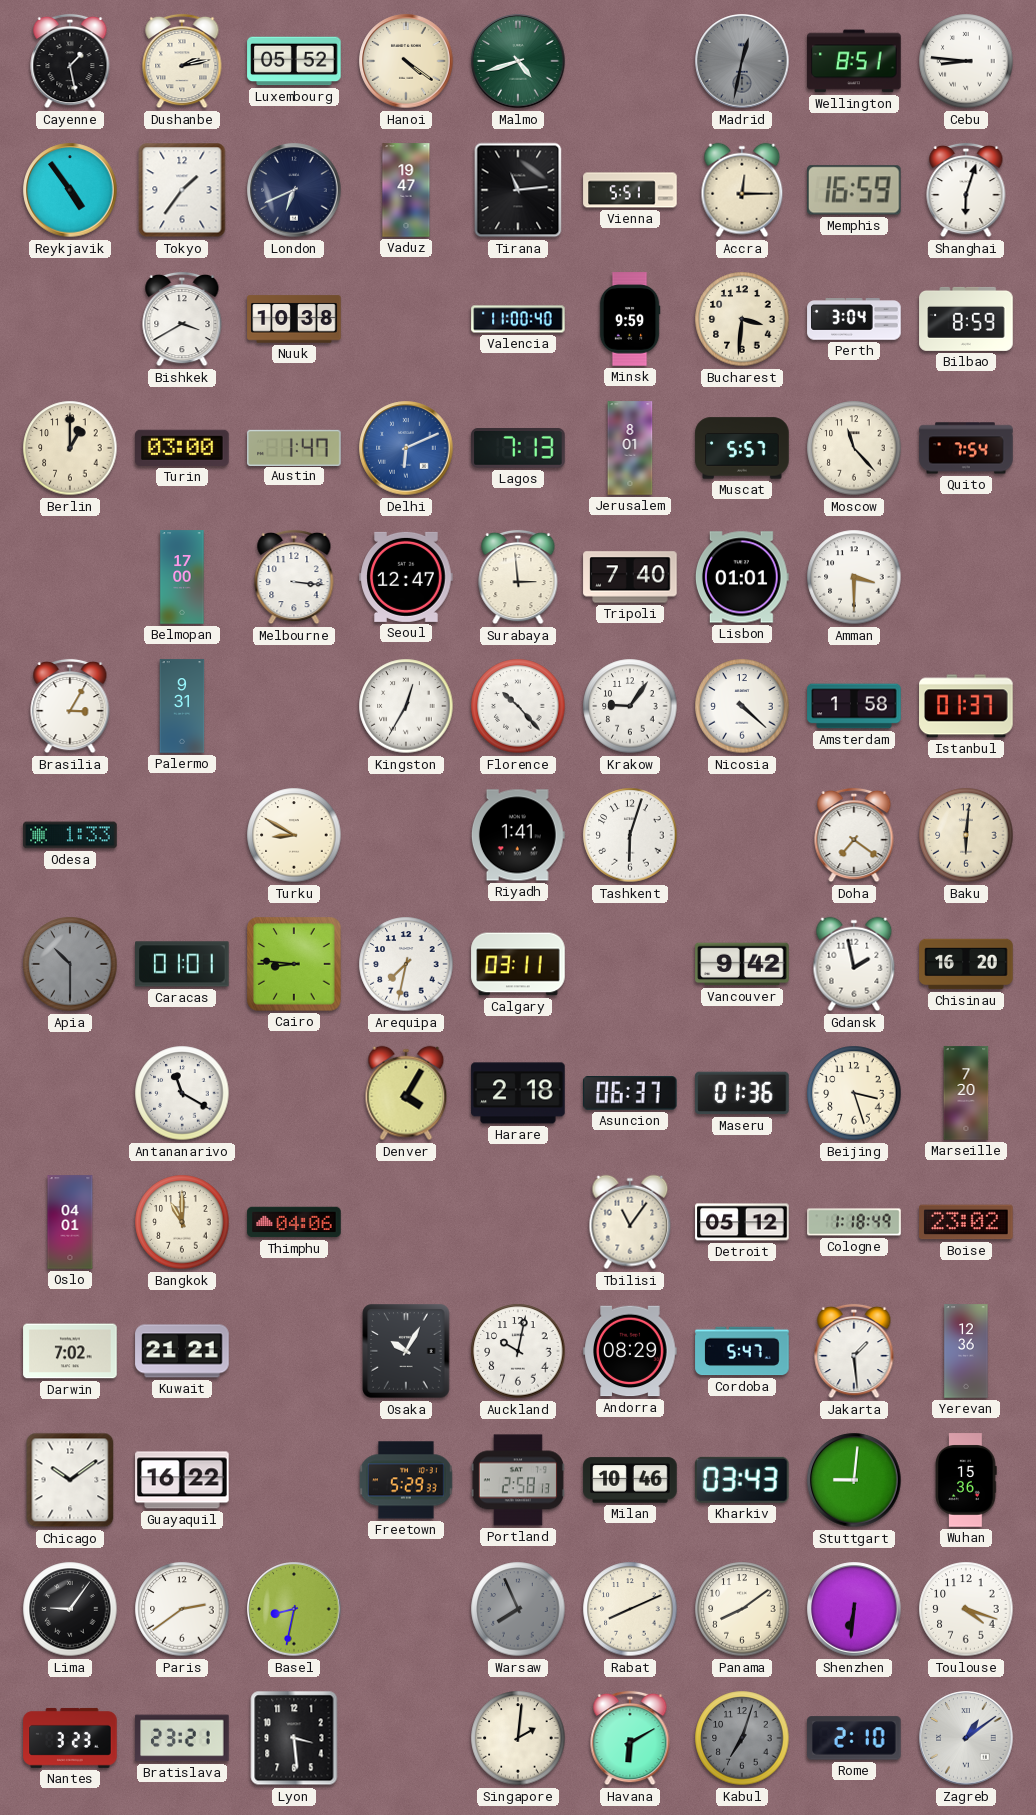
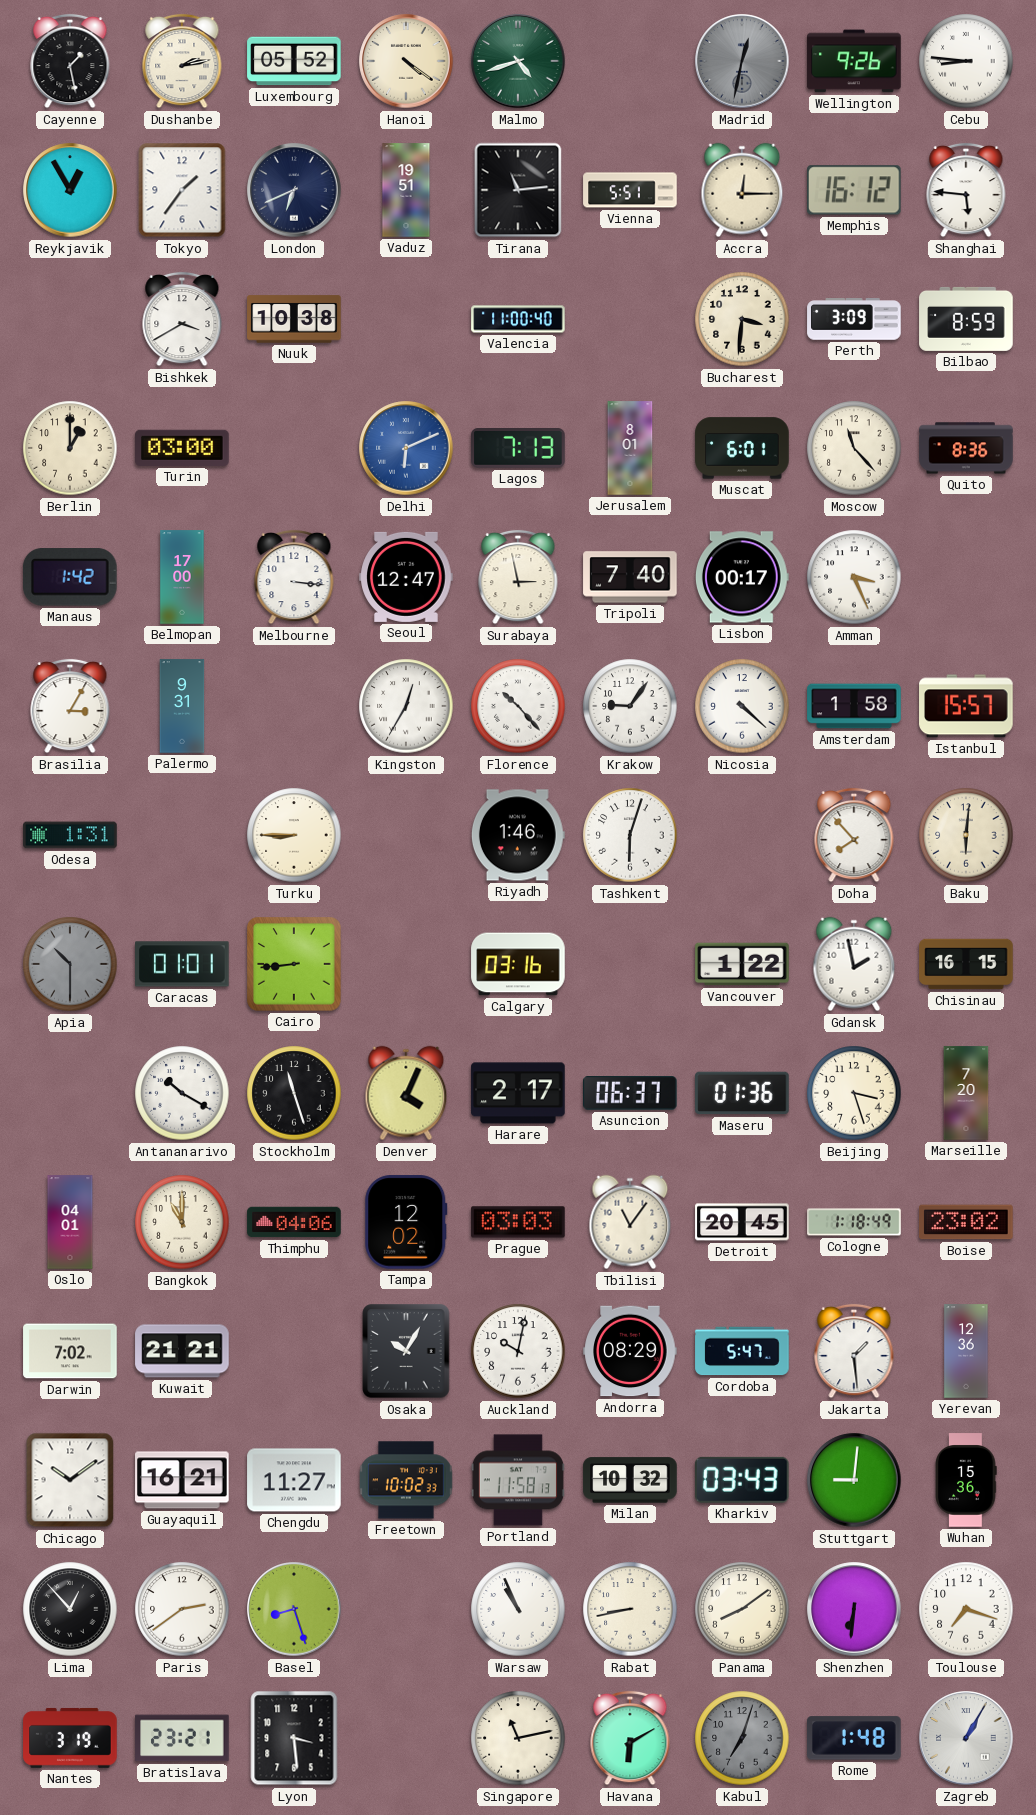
Wellington: 8:51 -> 9:26 (854, 61)
Reykjavik: 4:54 -> 12:55 (70, 190)
Vaduz: 19:47 -> 19:51 (406, 190)
Memphis: 16:59 -> 16:12 (855, 190)
Shanghai: 6:03 -> 5:46 (966, 190)
Minsk: 9:59 -> none (630, 319)
Perth: 3:04 -> 3:09 (854, 319)
Austin: 1:47 -> none (294, 447)
Muscat: 5:57 -> 6:01 (742, 448)
Quito: 7:54 -> 8:36 (966, 448)
Manaus: none -> 1:42 (70, 577)
Surabaya: 2:59 -> 2:58 (518, 577)
Lisbon: 01:01 -> 00:17 (742, 577)
Amman: 3:30 -> 3:26 (854, 577)
Istanbul: 01:37 -> 15:57 (966, 706)
Odesa: 1:33 -> 1:31 (70, 835)
Turku: 8:50 -> 8:45 (294, 835)
Riyadh: 1:41 -> 1:46 (518, 835)
Doha: 7:21 -> 7:53 (854, 835)
Cairo: 8:46 -> 8:44 (294, 964)
Arequipa: 7:32 -> none (406, 964)
Calgary: 03:11 -> 03:16 (518, 964)
Vancouver: 9:42 -> 1:22 (742, 964)
Chisinau: 16:20 -> 16:15 (966, 964)
Antananarivo: 11:20 -> 10:20 (182, 1093)
Stockholm: none -> 11:27 (294, 1093)
Denver: 4:05 -> 4:04 (406, 1093)
Harare: 2:18 -> 2:17 (518, 1093)
Tampa: none -> 12:02 (406, 1222)
Prague: none -> 03:03 (518, 1222)
Detroit: 05:12 -> 20:45 (742, 1222)
Guayaquil: 16:22 -> 16:21 (182, 1480)
Chengdu: none -> 11:27 (294, 1480)
Freetown: 5:29 -> 10:02 (406, 1480)
Portland: 2:58 -> 11:58 (518, 1480)
Milan: 10:46 -> 10:32 (630, 1480)
Lima: 9:06 -> 12:53 (70, 1609)
Basel: 8:32 -> 8:27 (294, 1609)
Warsaw: 7:56 -> 10:56 (518, 1609)
Warsaw dial: grey -> white (518, 1609)
Rabat: 8:11 -> 8:43 (630, 1609)
Toulouse: 4:18 -> 7:18 (966, 1609)
Nantes: 3:23 -> 3:19 (70, 1738)
Singapore: 2:01 -> 11:13 (518, 1738)
Rome: 2:10 -> 1:48 (854, 1738)
Zagreb: 1:09 -> 1:05 (966, 1738)
